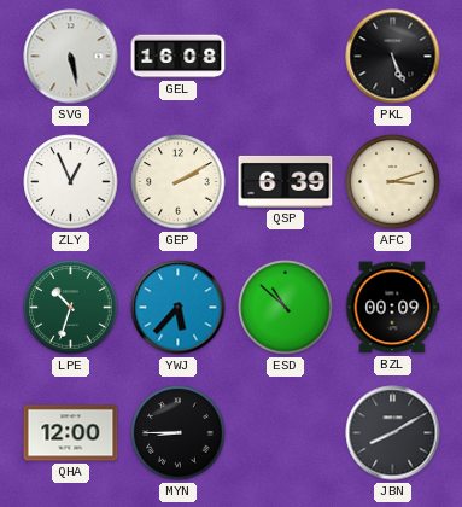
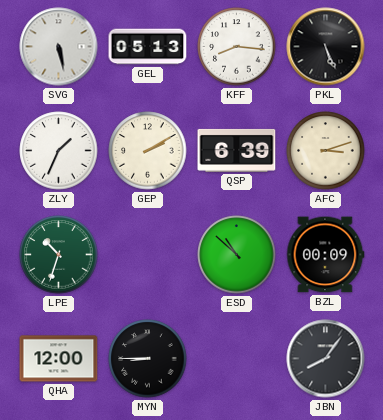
GEL: 16:08 -> 05:13 (148, 47)
KFF: none -> 8:16 (237, 47)
ZLY: 12:56 -> 1:34 (59, 151)
YWJ: 5:37 -> none (179, 308)
JBN: 8:10 -> 8:06 (326, 359)
